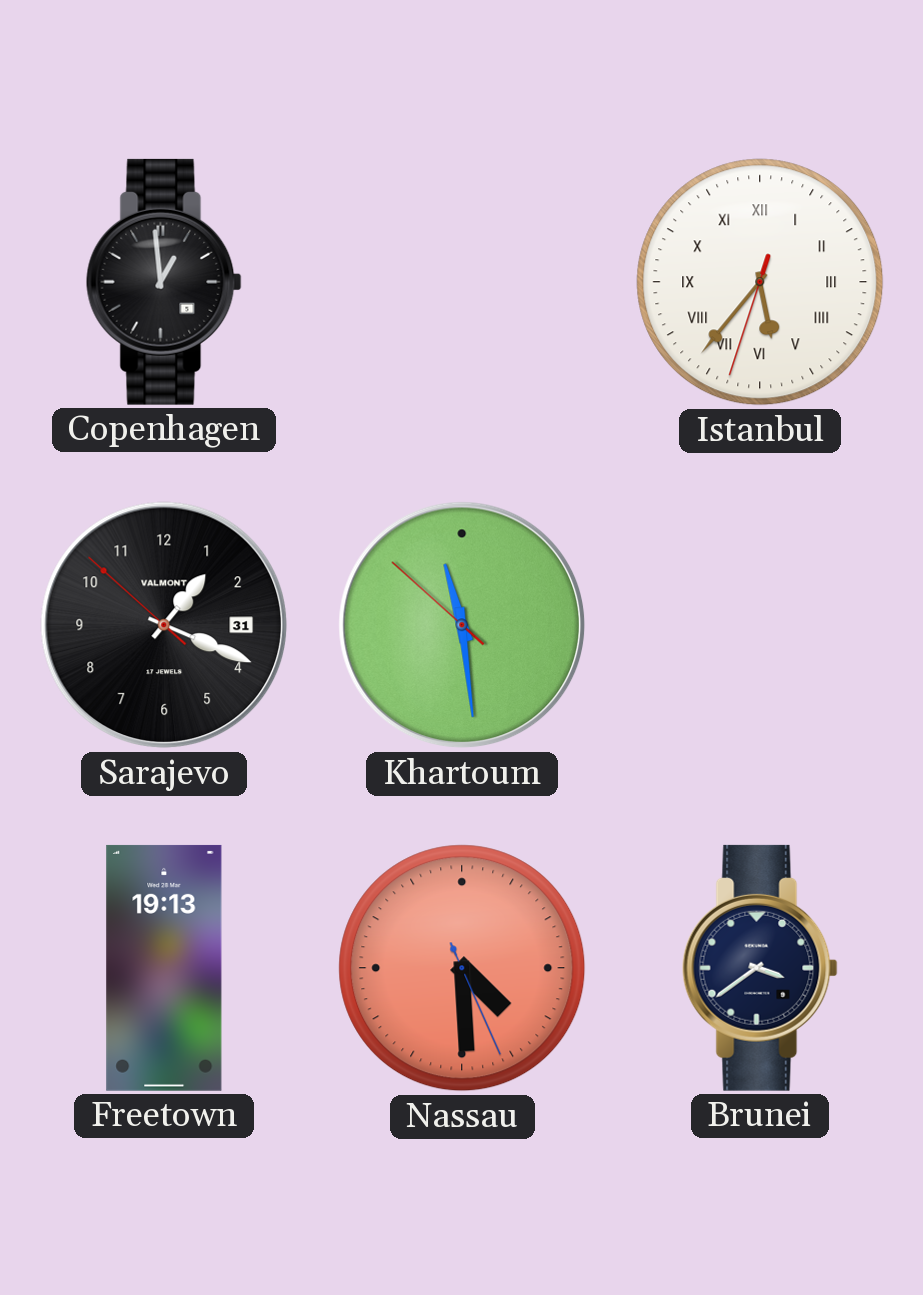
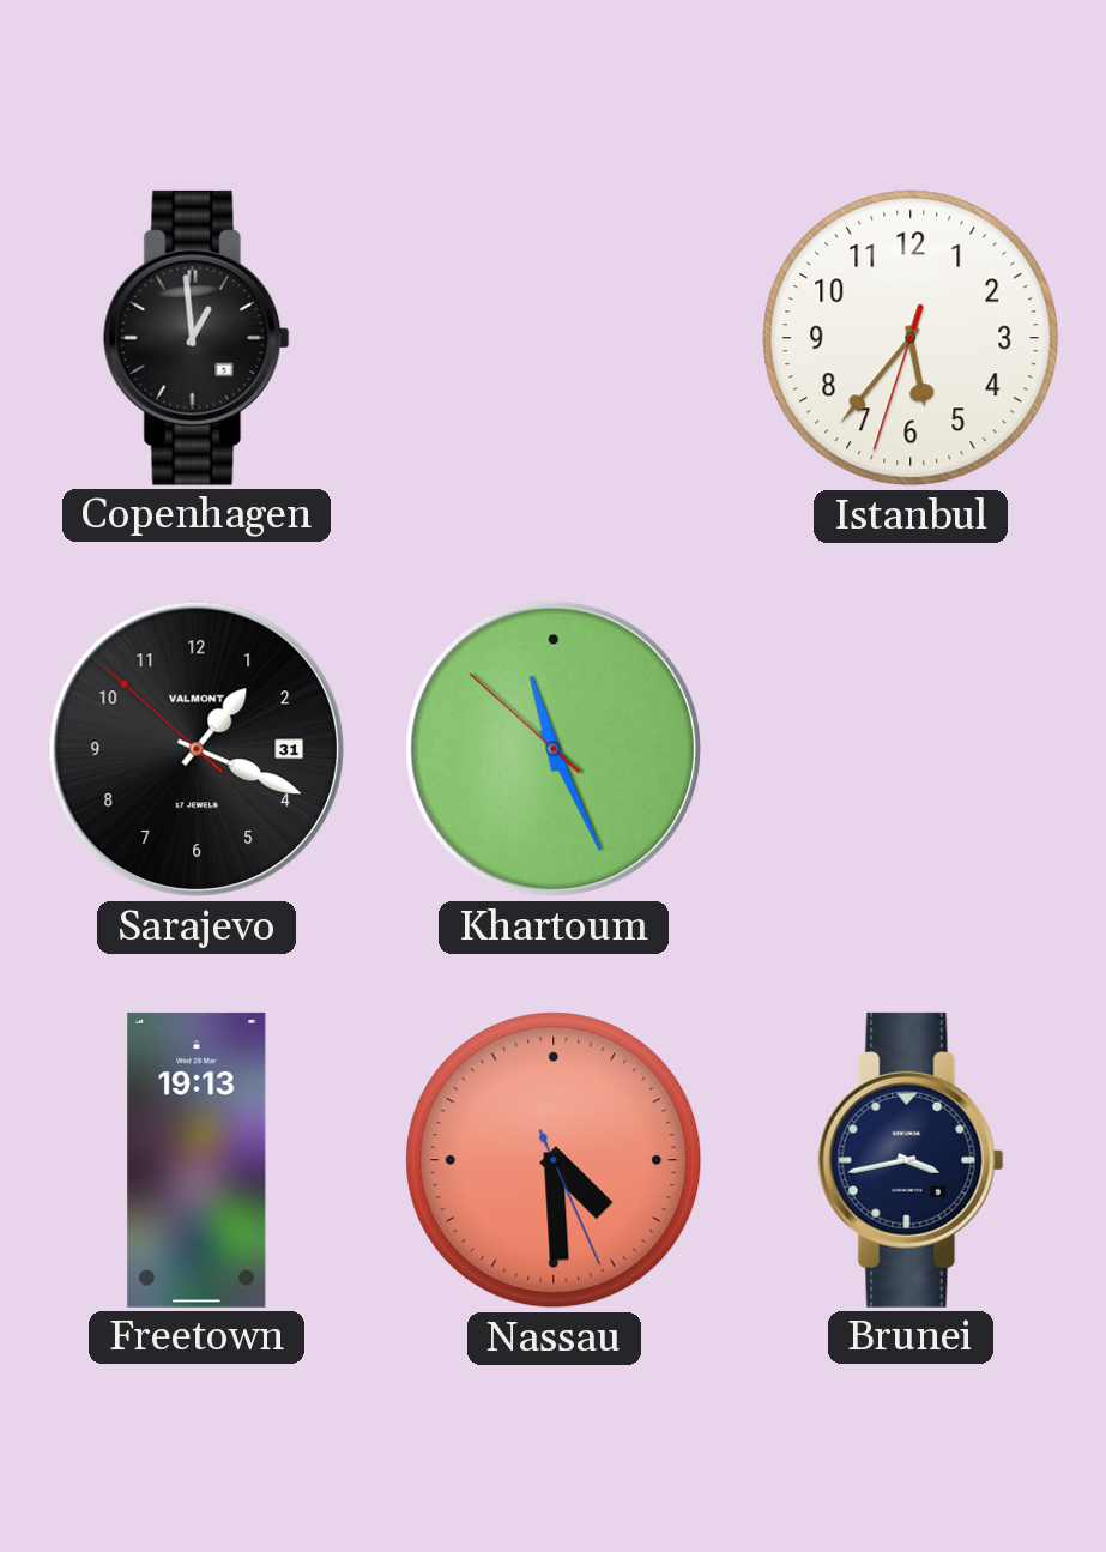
Istanbul numerals: Roman -> Arabic (911, 338)
Khartoum: 11:28 -> 11:25 (554, 749)
Brunei: 3:39 -> 3:43 (911, 1160)
